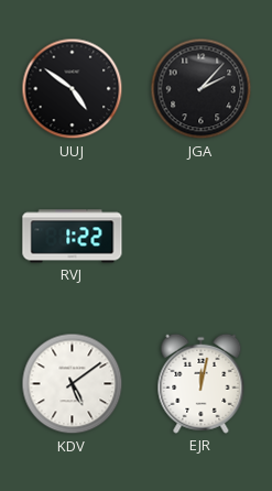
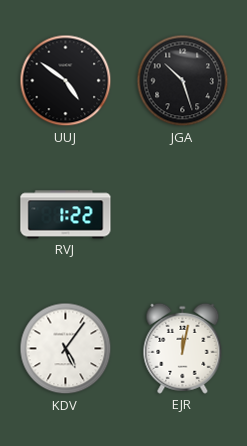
JGA: 2:07 -> 10:27 (183, 81)
KDV: 5:09 -> 5:06 (66, 349)
